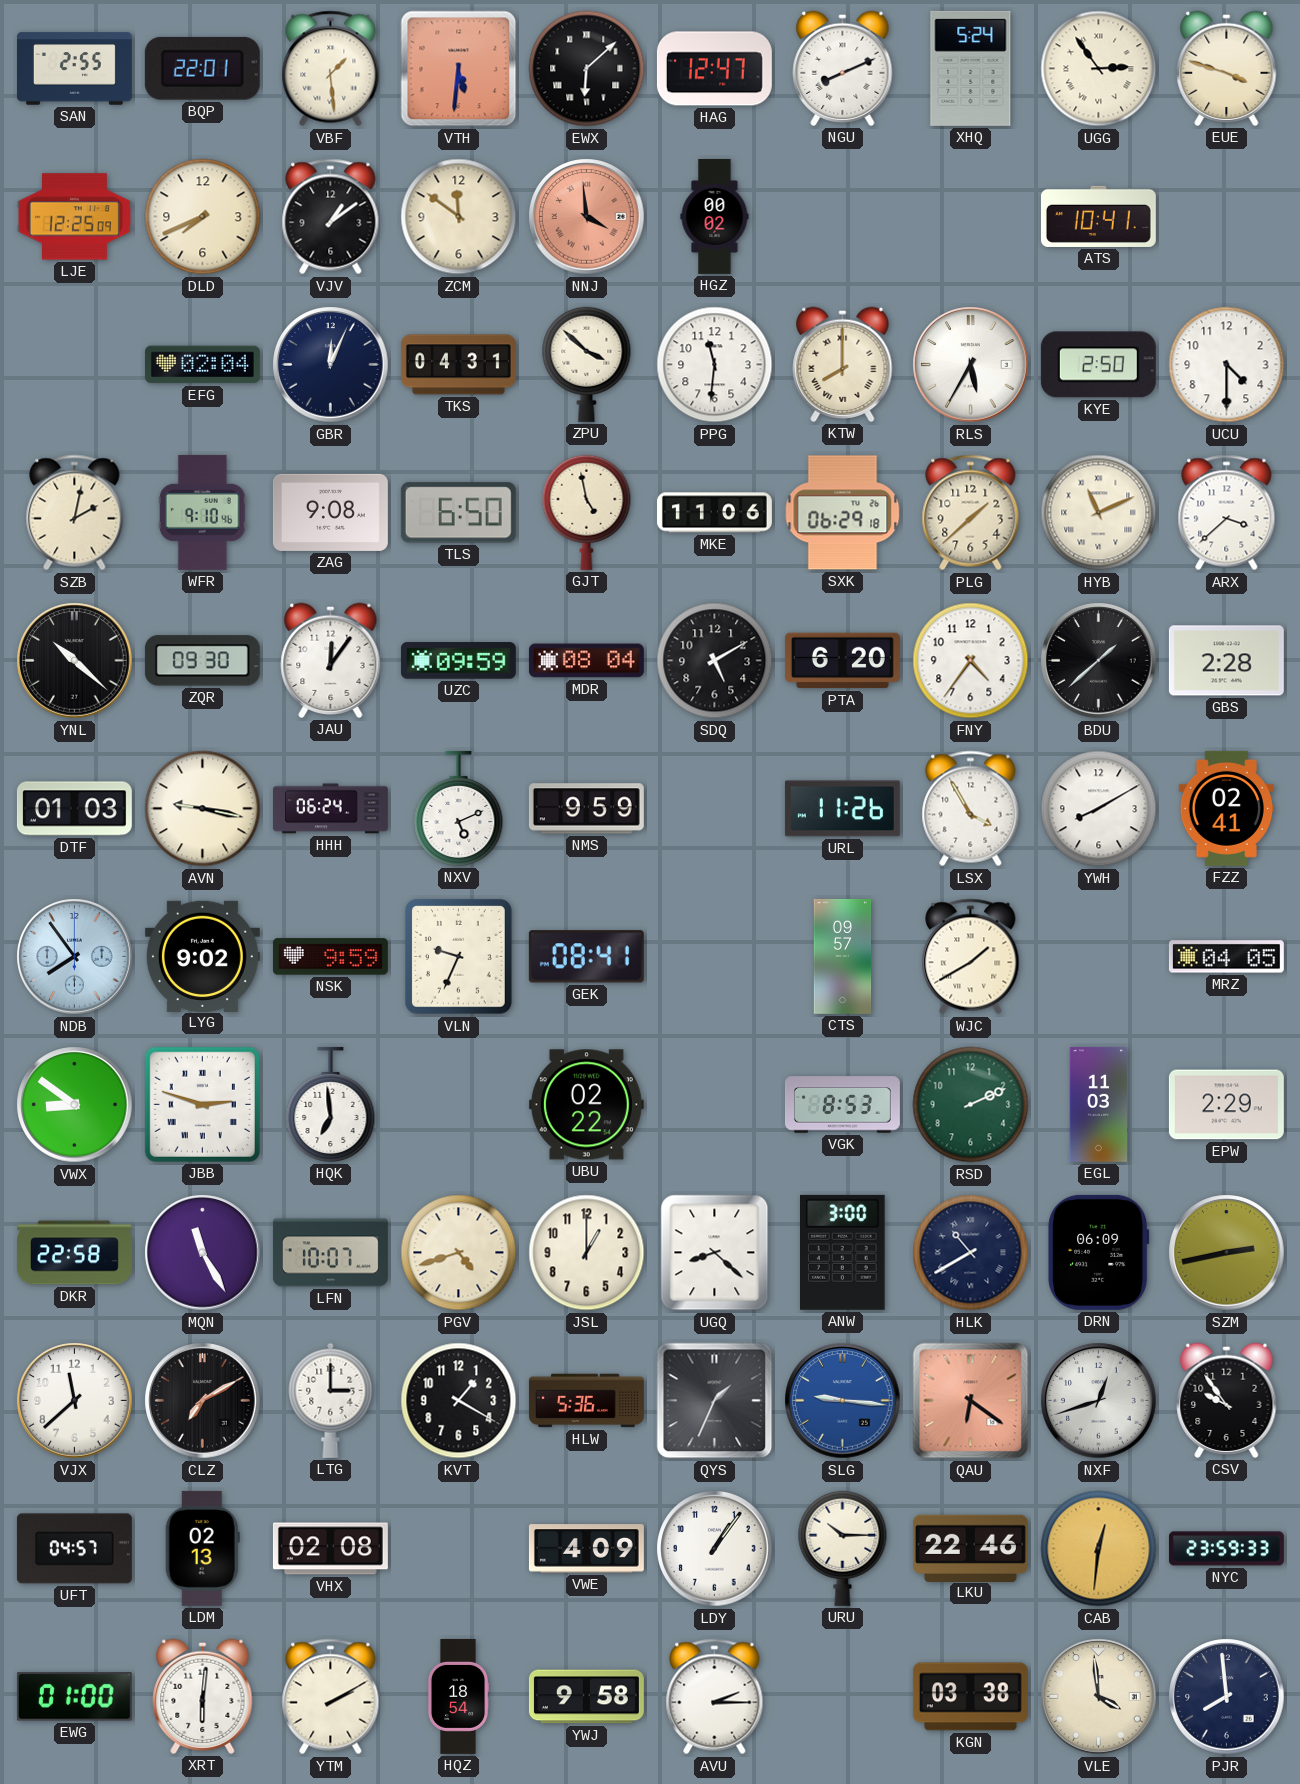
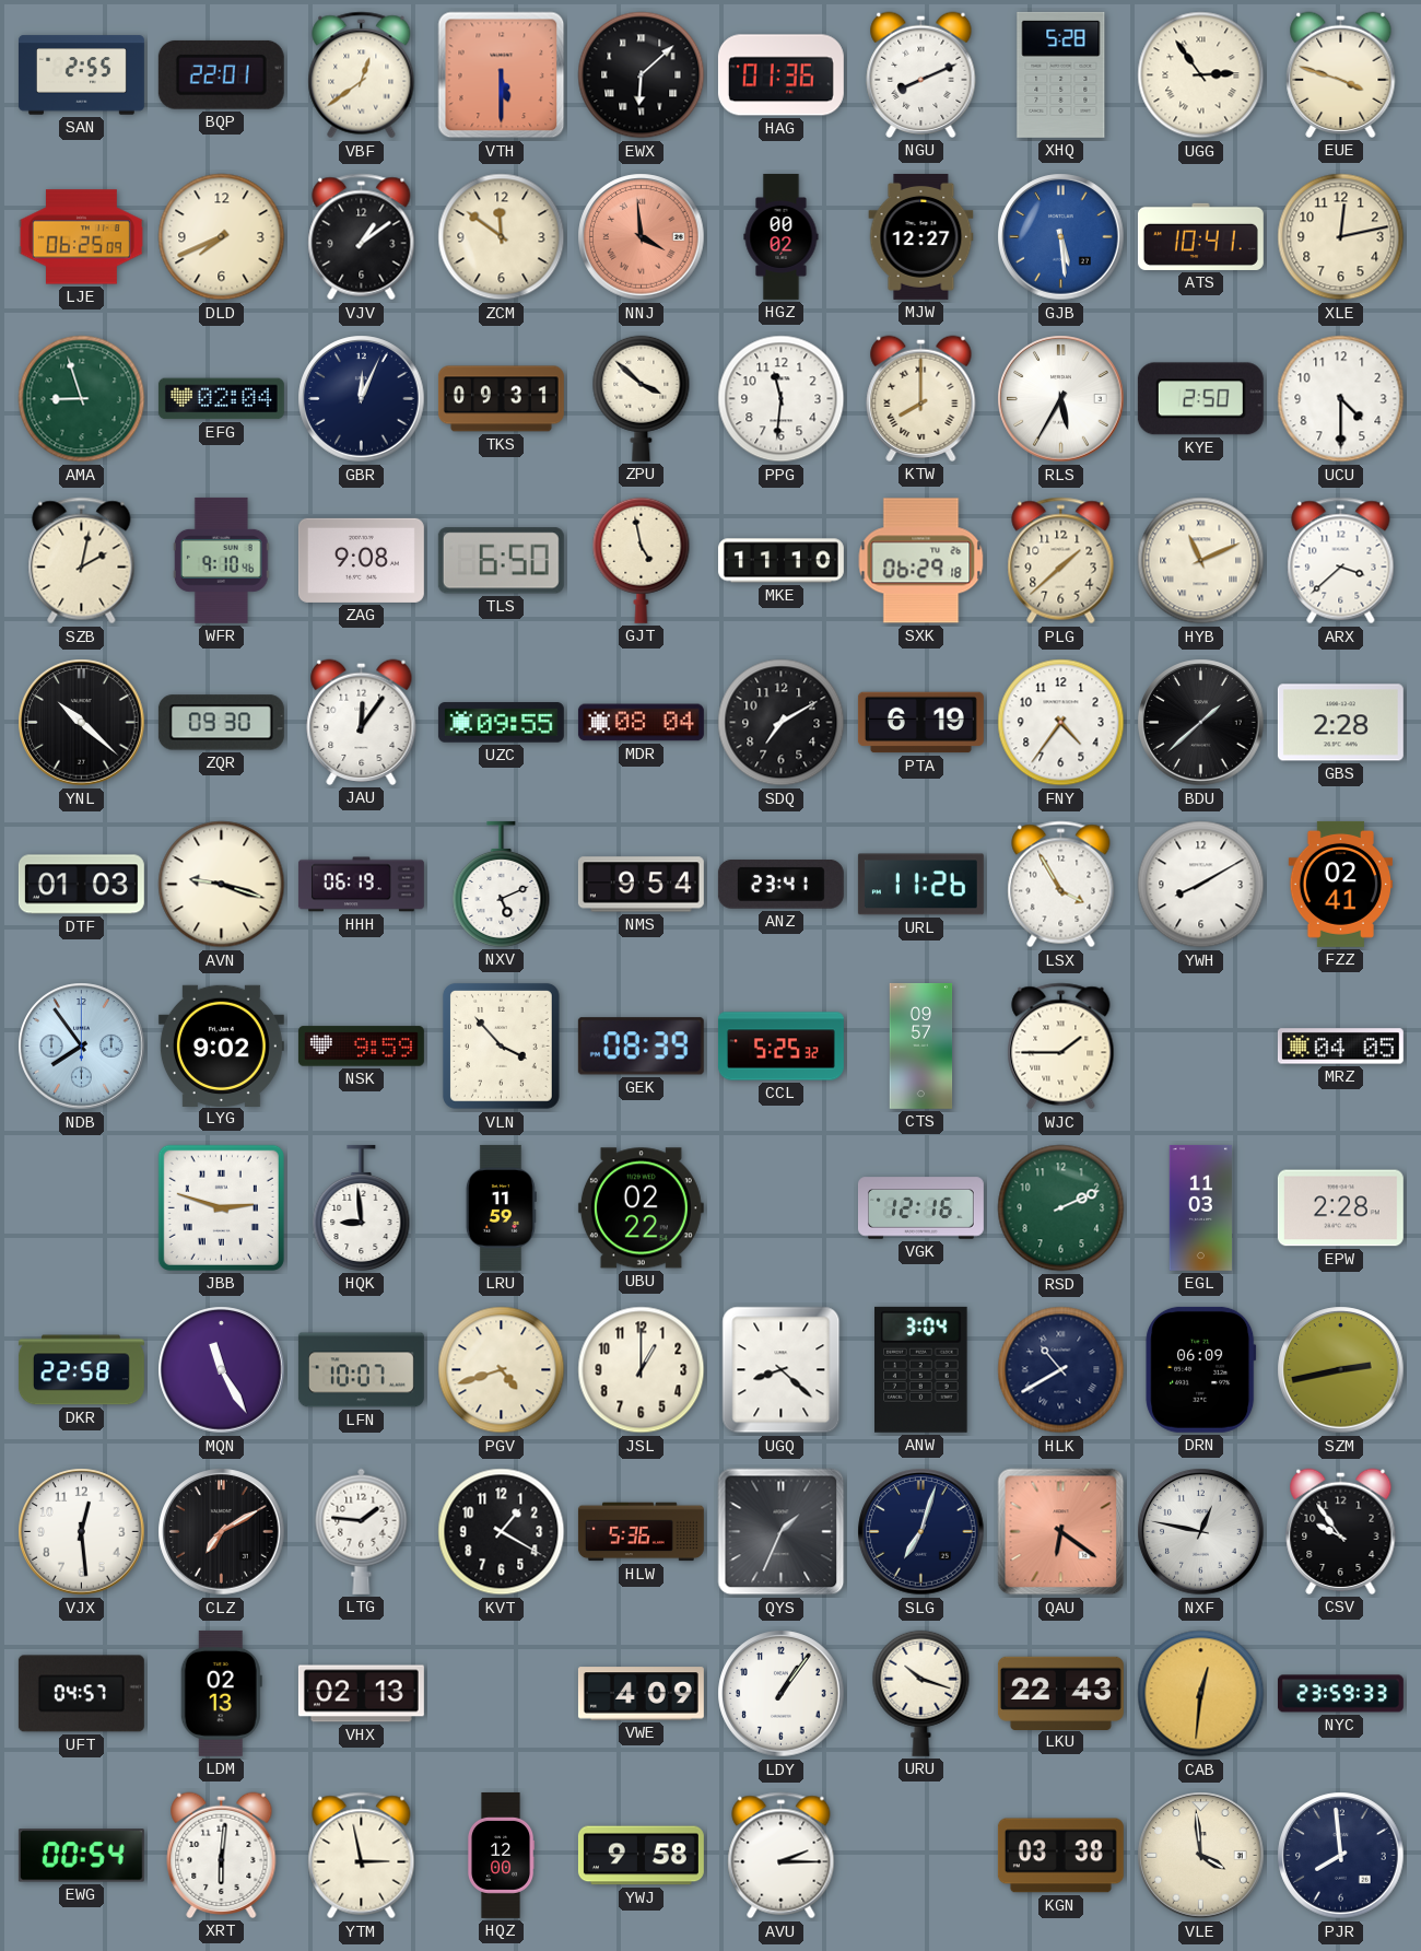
VBF: 1:29 -> 12:39 (362, 75)
VTH: 5:31 -> 5:30 (502, 75)
HAG: 12:47 -> 01:36 (780, 75)
XHQ: 5:24 -> 5:28 (1061, 74)
LJE: 12:25 -> 06:25 (81, 237)
MJW: none -> 12:27 (921, 236)
GJB: none -> 5:29 (1061, 237)
XLE: none -> 12:13 (1341, 237)
AMA: none -> 8:57 (82, 399)
TKS: 04:31 -> 09:31 (501, 399)
MKE: 11:06 -> 11:10 (780, 561)
UZC: 09:59 -> 09:55 (501, 723)
SDQ: 5:10 -> 7:10 (782, 723)
PTA: 6:20 -> 6:19 (920, 723)
AVN: 9:17 -> 9:18 (222, 885)
HHH: 06:24 -> 06:19 (361, 885)
NMS: 9:59 -> 9:54 (641, 885)
ANZ: none -> 23:41 (780, 885)
VLN: 9:34 -> 3:53 (501, 1045)
GEK: 08:41 -> 08:39 (641, 1047)
CCL: none -> 5:25 (780, 1047)
WJC: 1:40 -> 1:45 (1061, 1047)
VWX: 8:51 -> none (75, 1105)
HQK: 6:59 -> 8:59 (362, 1207)
LRU: none -> 11:59 (501, 1207)
VGK: 8:53 -> 12:16 (920, 1208)
EPW: 2:29 -> 2:28 (1340, 1208)
ANW: 3:00 -> 3:04 (921, 1369)
VJX: 11:38 -> 12:29 (82, 1532)
LTG: 3:00 -> 1:46 (362, 1531)
SLG: 9:16 -> 7:03 (921, 1532)
SLG dial: blue -> navy (921, 1532)
NXF: 12:42 -> 12:47 (1201, 1532)
VHX: 02:08 -> 02:13 (361, 1694)
URU: 10:15 -> 10:18 (921, 1693)
LKU: 22:46 -> 22:43 (1060, 1693)
EWG: 01:00 -> 00:54 (81, 1856)
YTM: 2:10 -> 2:58 (362, 1856)
HQZ: 18:54 -> 12:00 (501, 1855)
